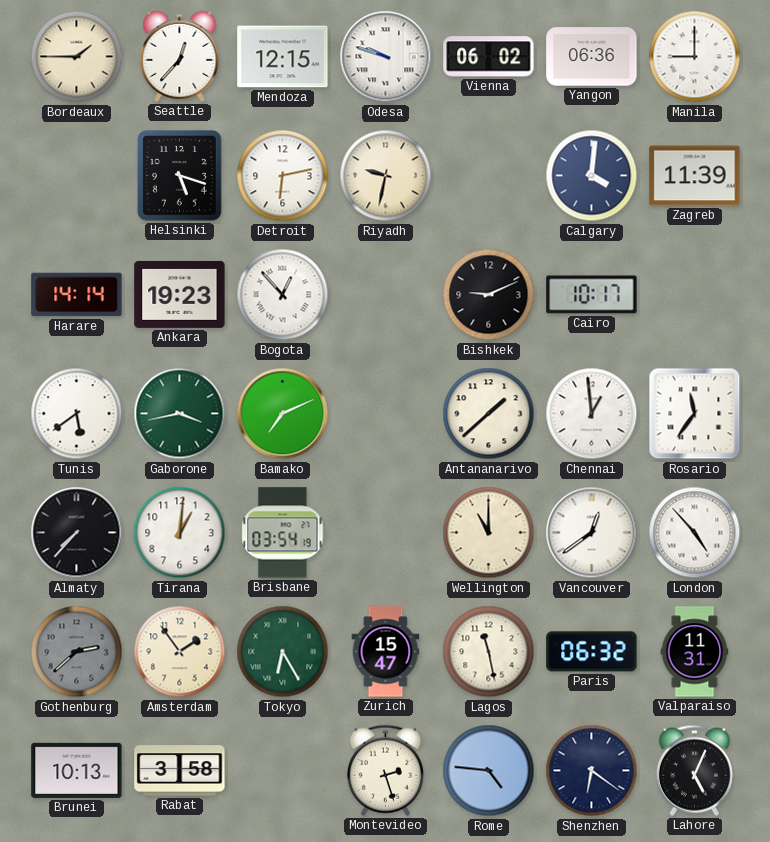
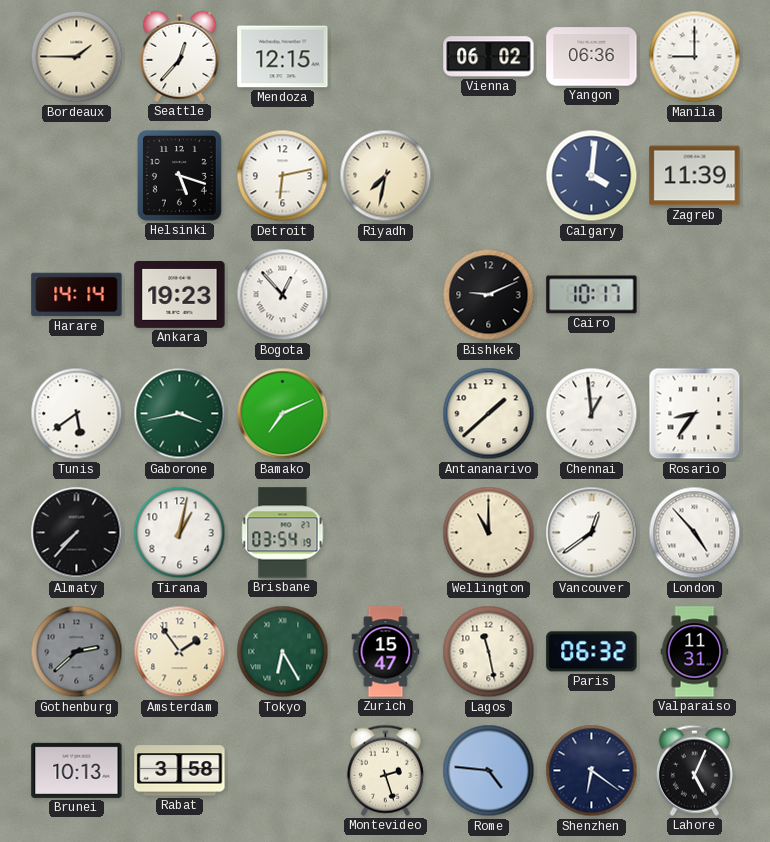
Odesa: 9:48 -> none (386, 57)
Riyadh: 9:32 -> 7:32 (386, 176)
Rosario: 11:36 -> 8:36 (695, 414)
Tirana: 1:01 -> 1:02 (180, 533)
